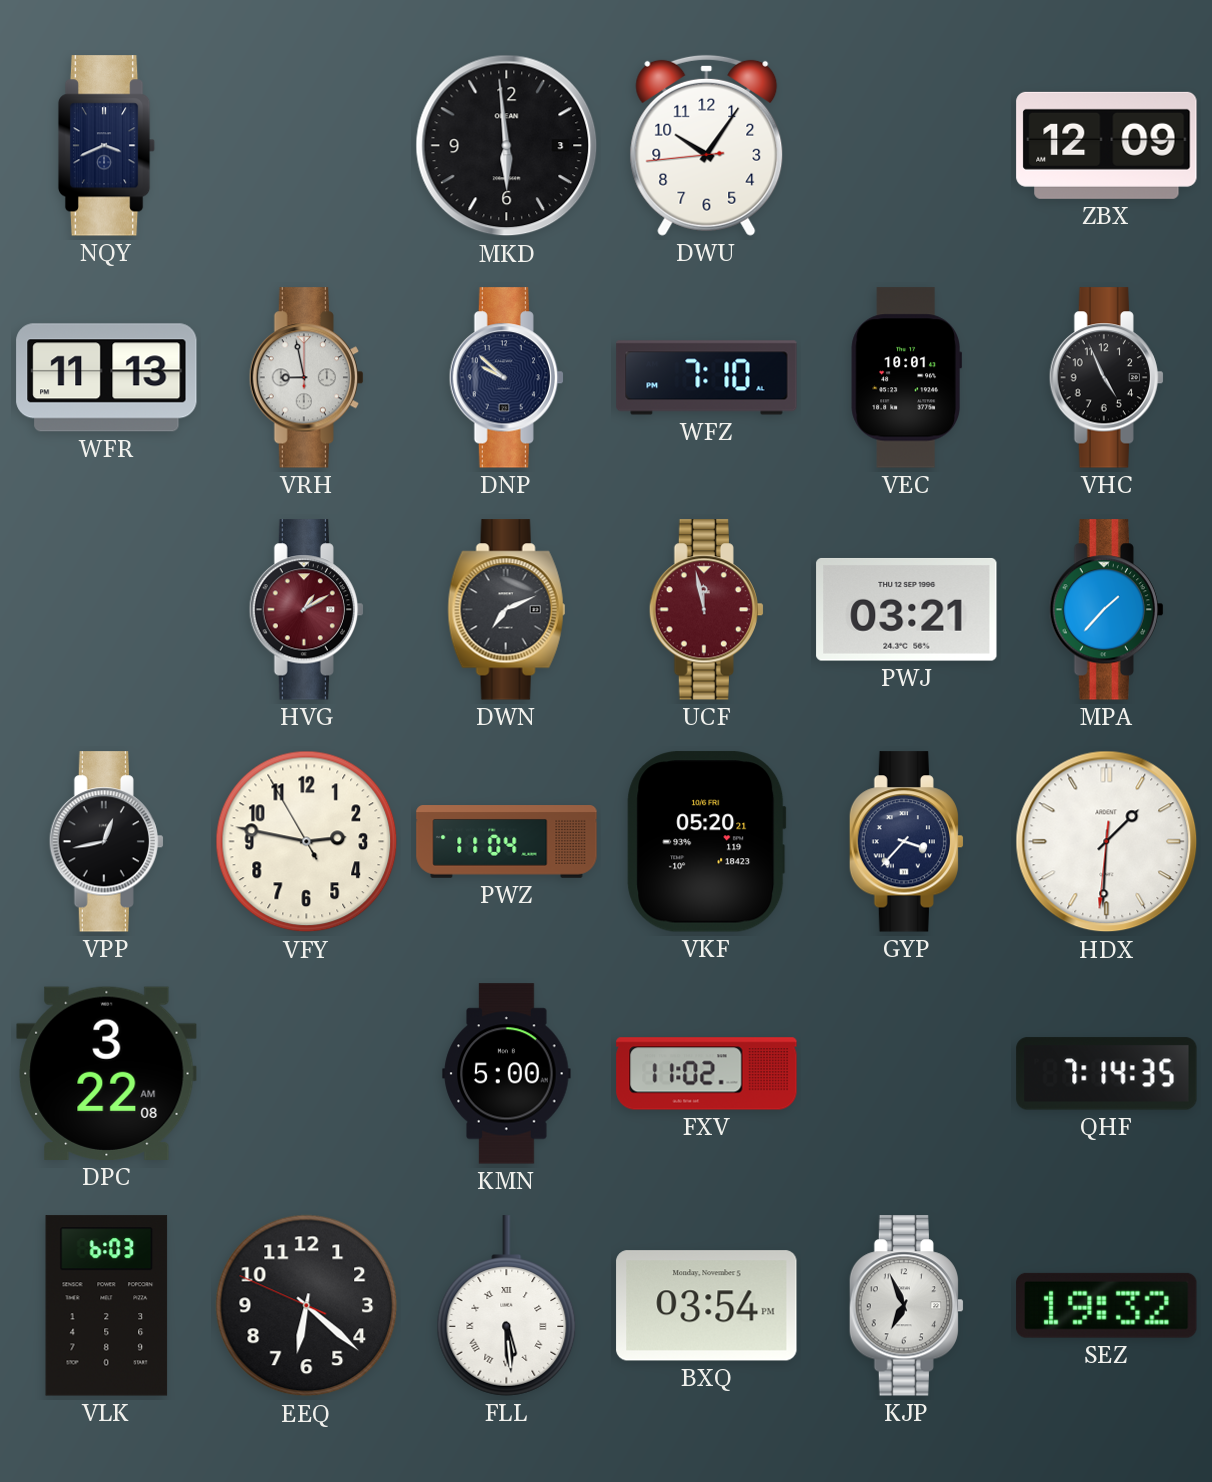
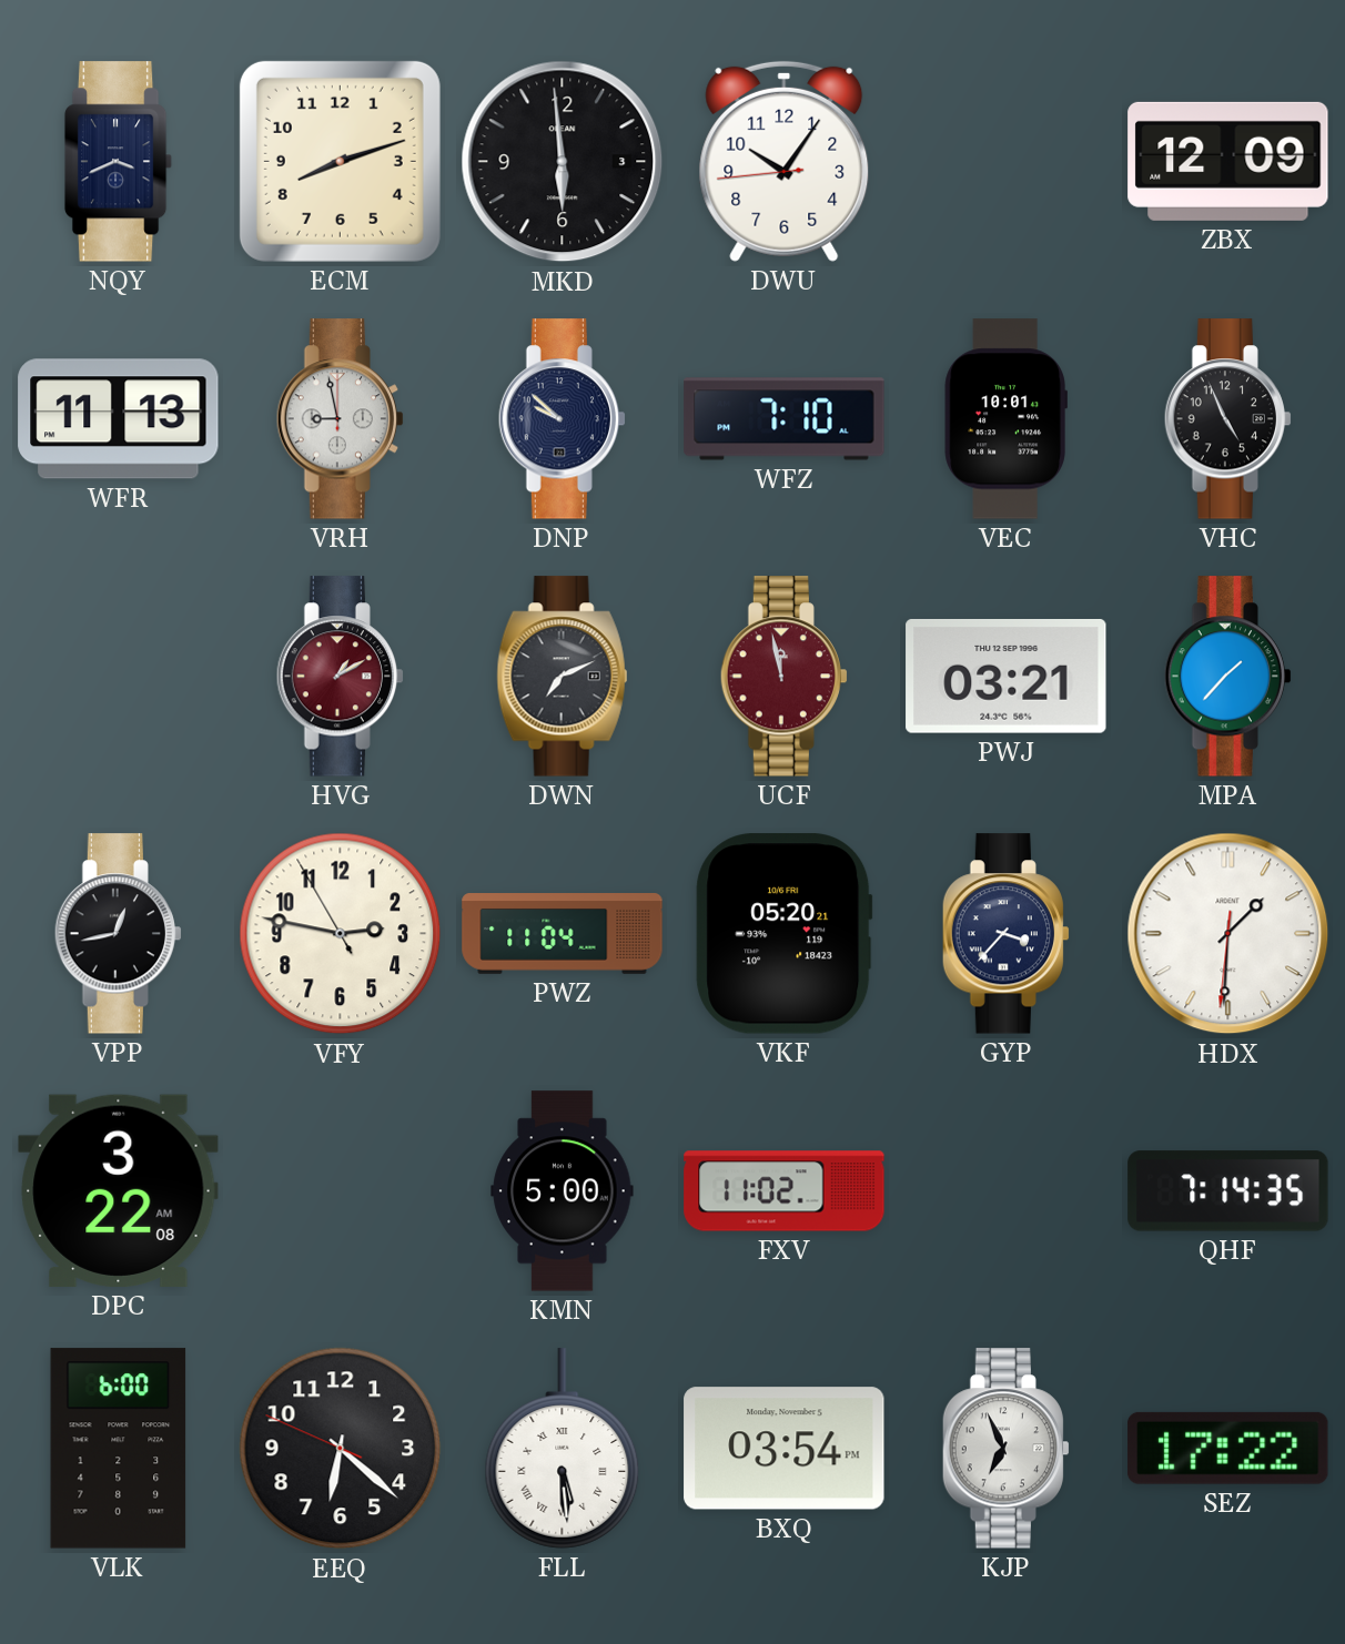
ECM: none -> 8:12 (340, 161)
VLK: 6:03 -> 6:00 (119, 1449)
SEZ: 19:32 -> 17:22 (1228, 1448)
